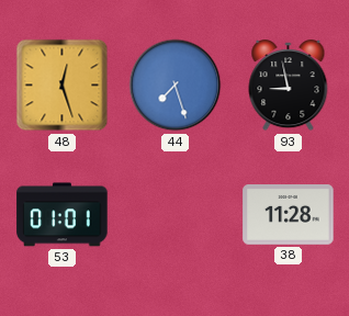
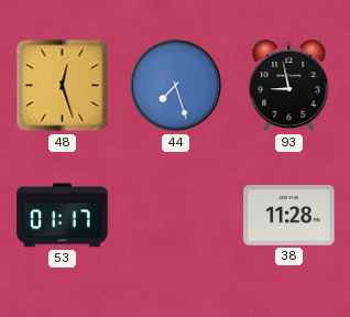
53: 01:01 -> 01:17 (63, 216)
